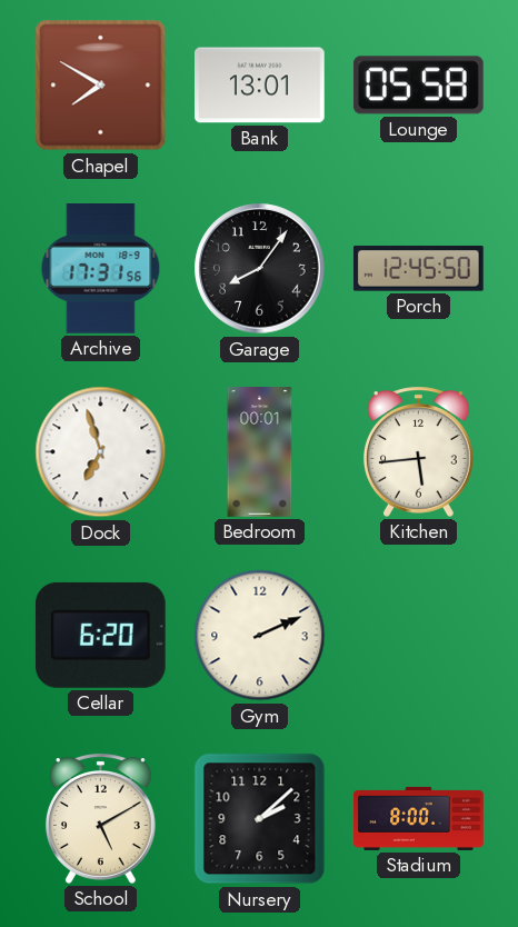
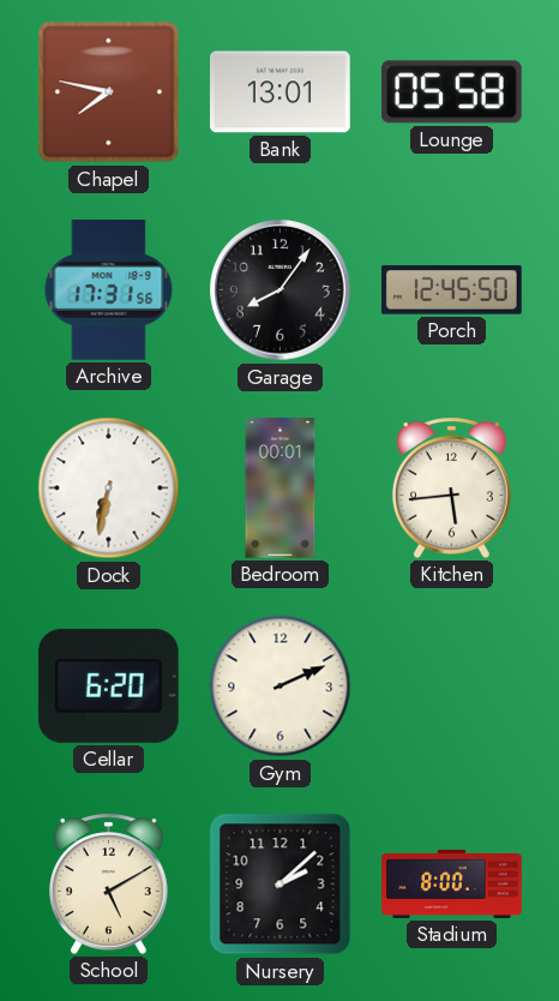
Chapel: 7:50 -> 7:47 (109, 92)
Dock: 6:57 -> 6:32 (109, 488)
